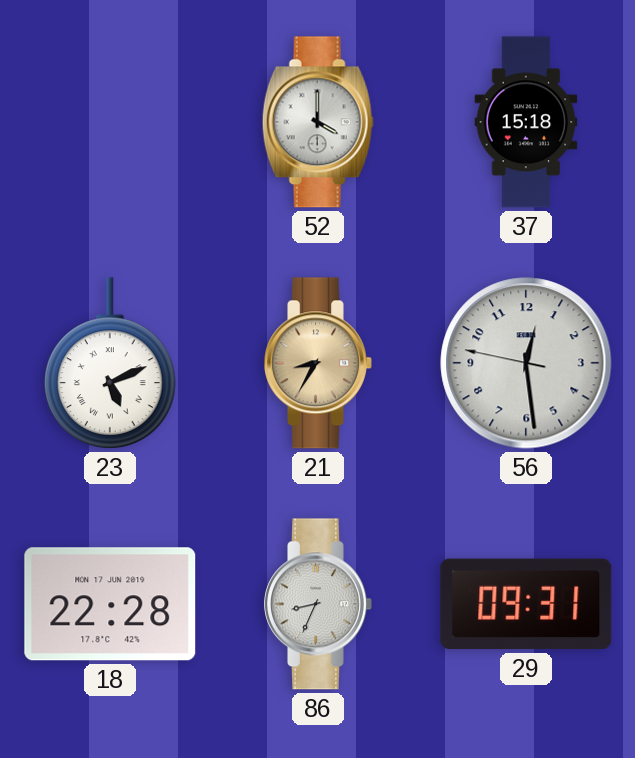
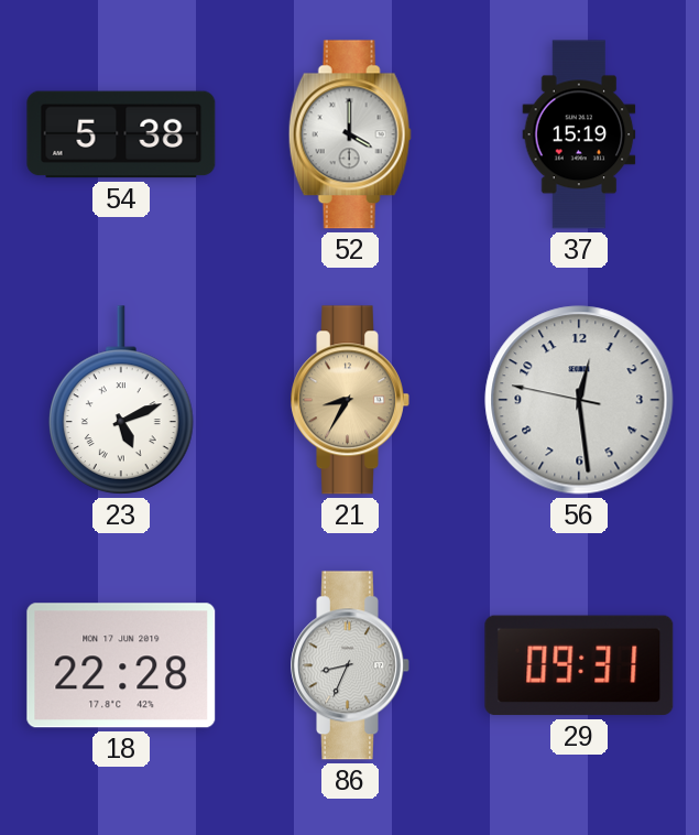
54: none -> 5:38 (121, 134)
37: 15:18 -> 15:19 (579, 134)
